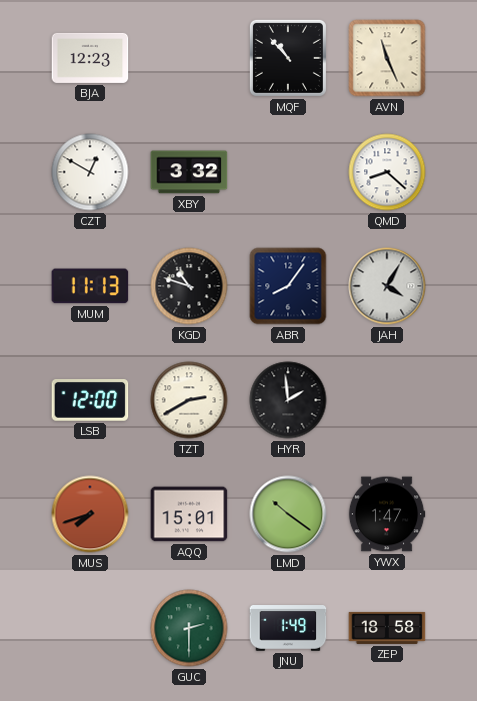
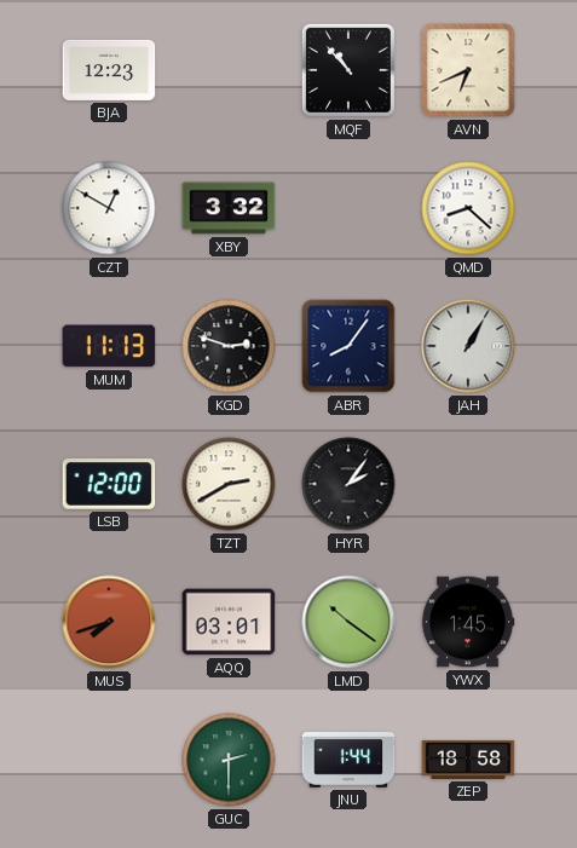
AVN: 11:26 -> 6:41 (468, 70)
KGD: 10:48 -> 2:48 (229, 346)
JAH: 4:05 -> 1:05 (468, 346)
HYR: 1:59 -> 2:06 (348, 484)
AQQ: 15:01 -> 03:01 (229, 622)
YWX: 1:47 -> 1:45 (468, 622)
JNU: 1:49 -> 1:44 (348, 761)
